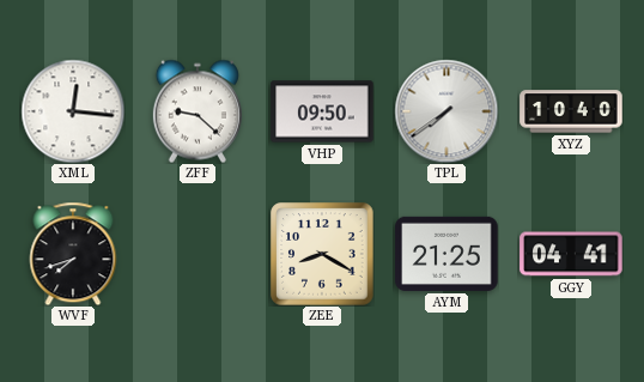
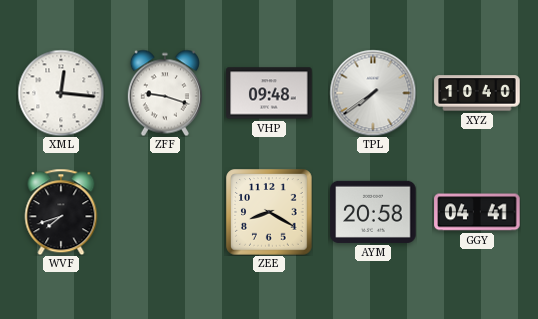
ZFF: 9:22 -> 9:18 (165, 93)
VHP: 09:50 -> 09:48 (269, 93)
AYM: 21:25 -> 20:58 (373, 212)
